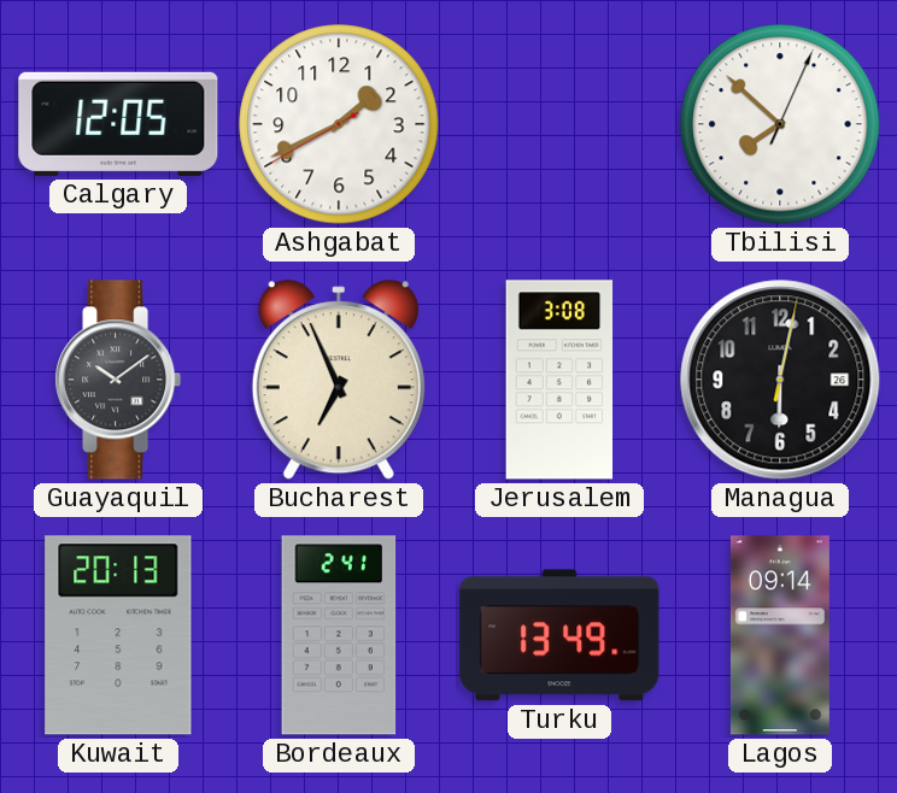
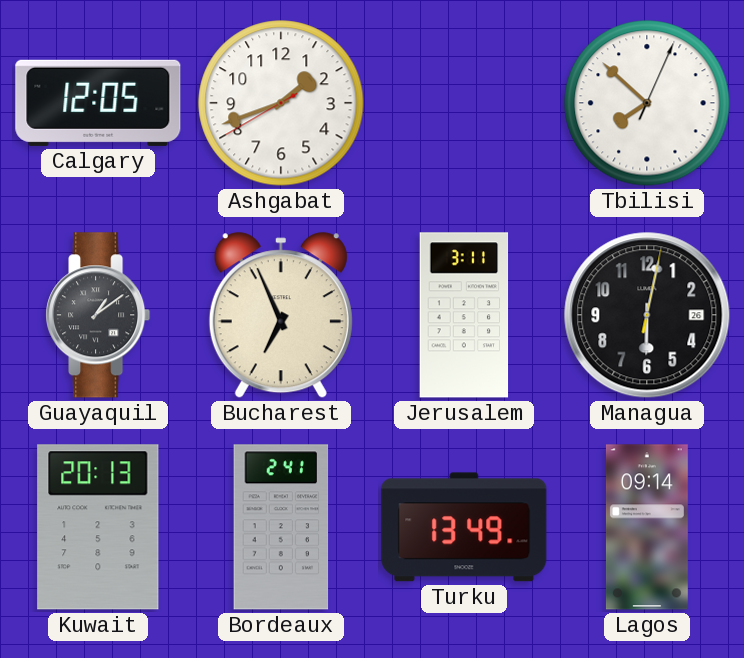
Ashgabat: 1:40 -> 1:41 (281, 103)
Guayaquil: 10:09 -> 1:09 (98, 315)
Jerusalem: 3:08 -> 3:11 (464, 315)
